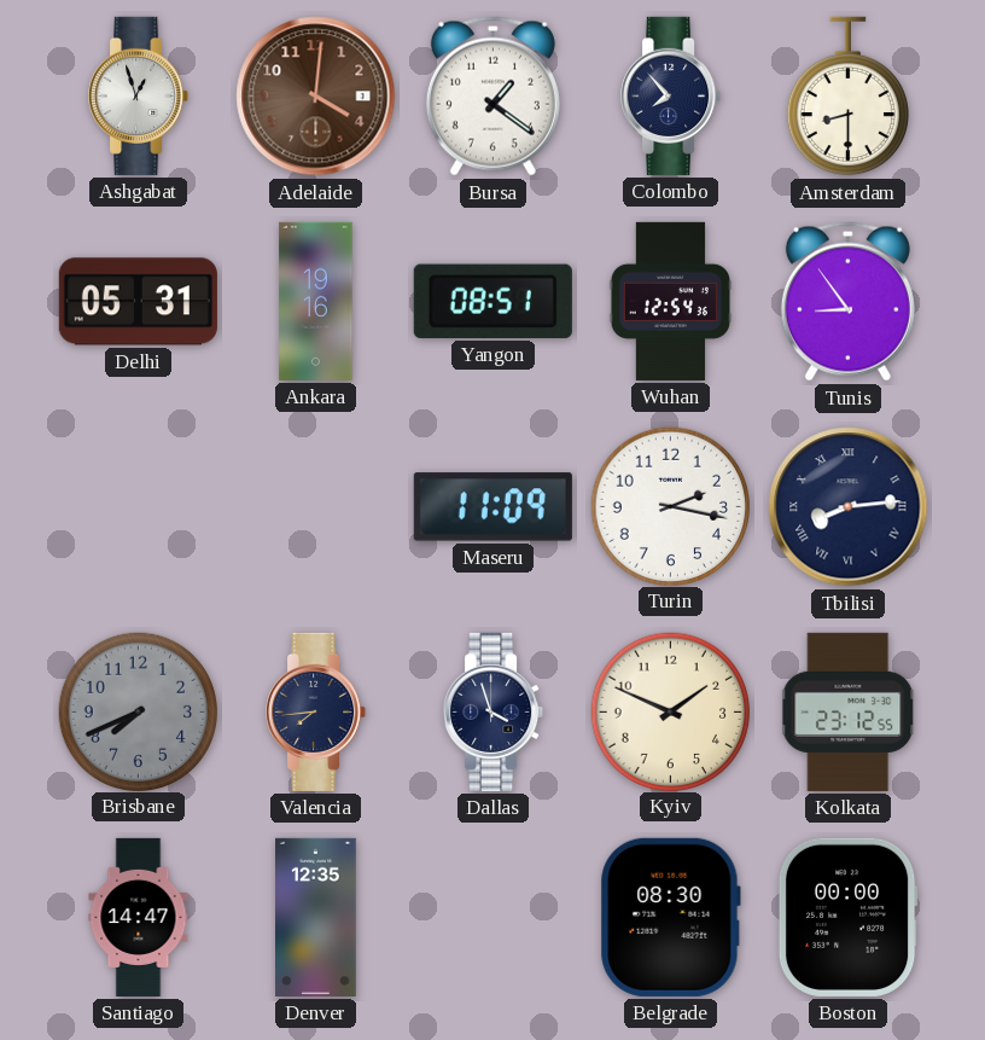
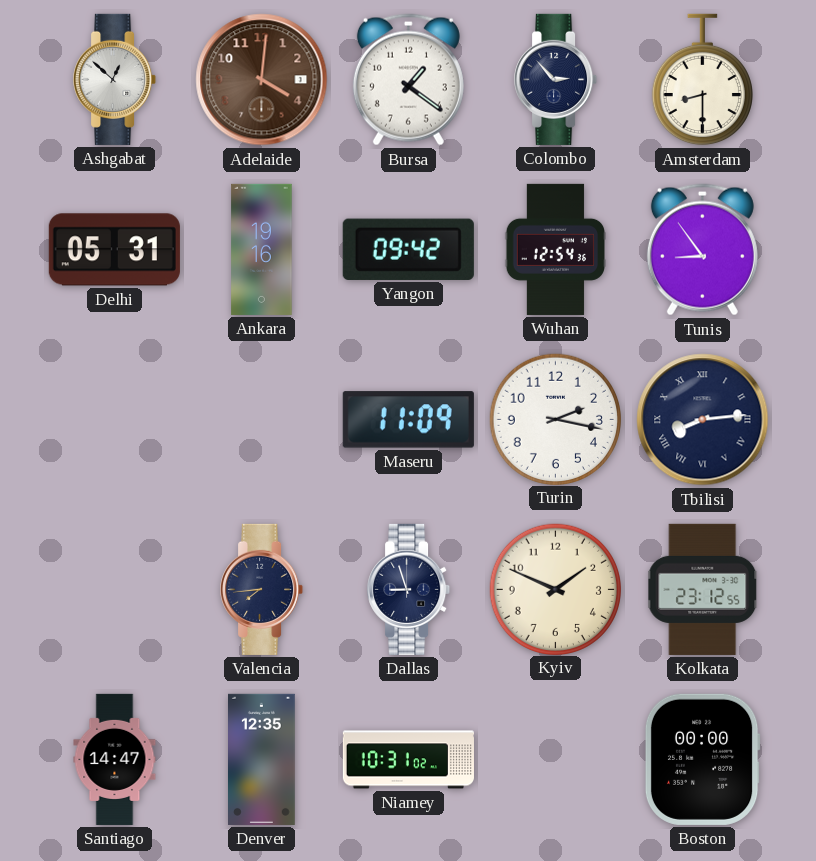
Ashgabat: 12:57 -> 12:52 (115, 79)
Colombo: 7:53 -> 2:53 (556, 79)
Yangon: 08:51 -> 09:42 (408, 249)
Brisbane: 7:41 -> none (138, 711)
Dallas: 3:57 -> 8:57 (409, 589)
Niamey: none -> 10:31 (408, 760)
Belgrade: 08:30 -> none (670, 917)
